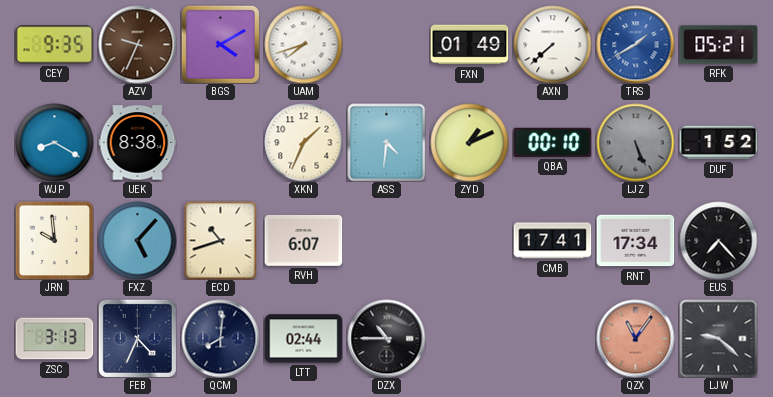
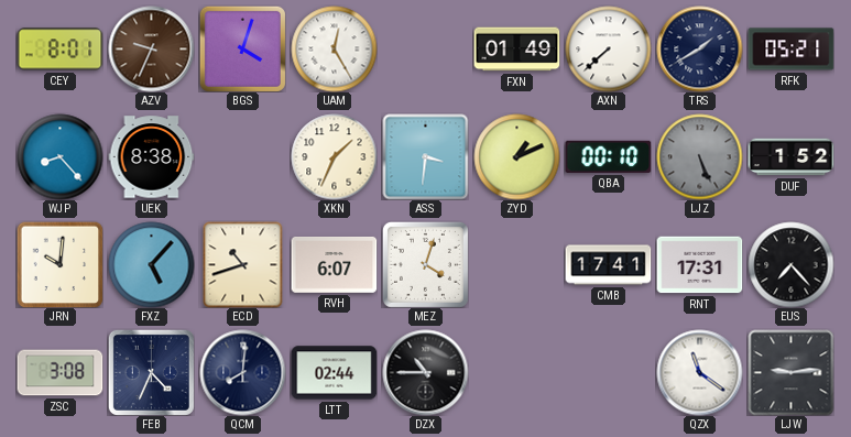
CEY: 9:35 -> 8:01 (59, 50)
BGS: 4:10 -> 4:03 (242, 48)
UAM: 7:42 -> 12:25 (334, 48)
TRS dial: blue -> navy (699, 48)
WJP: 8:20 -> 8:23 (59, 156)
ASS: 4:31 -> 3:31 (425, 156)
JRN: 9:59 -> 10:01 (59, 264)
MEZ: none -> 4:03 (425, 264)
RNT: 17:34 -> 17:31 (699, 265)
ZSC: 3:13 -> 3:08 (59, 373)
QZX: 11:06 -> 11:21 (699, 372)
QZX dial: salmon -> white (699, 372)
LJW: 9:22 -> 9:14 (790, 372)
